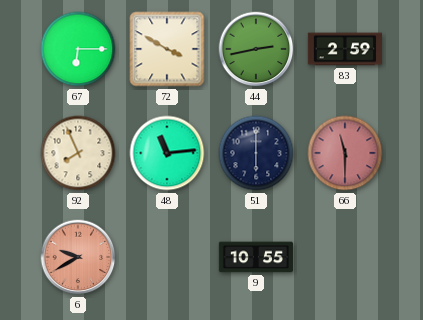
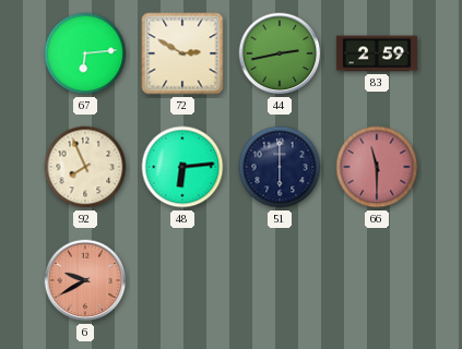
67: 6:15 -> 6:14 (85, 53)
72: 3:50 -> 2:50 (182, 53)
48: 11:14 -> 6:14 (182, 167)
9: 10:55 -> none (256, 257)
